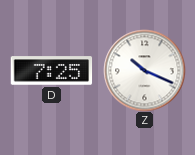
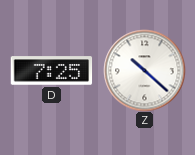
Z: 10:19 -> 10:22 (144, 70)
